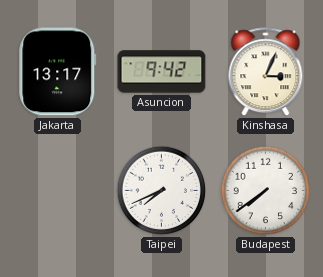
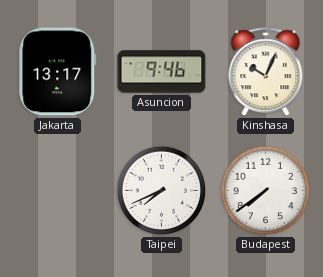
Asuncion: 9:42 -> 9:46 (162, 72)
Kinshasa: 3:04 -> 10:04 (266, 72)
